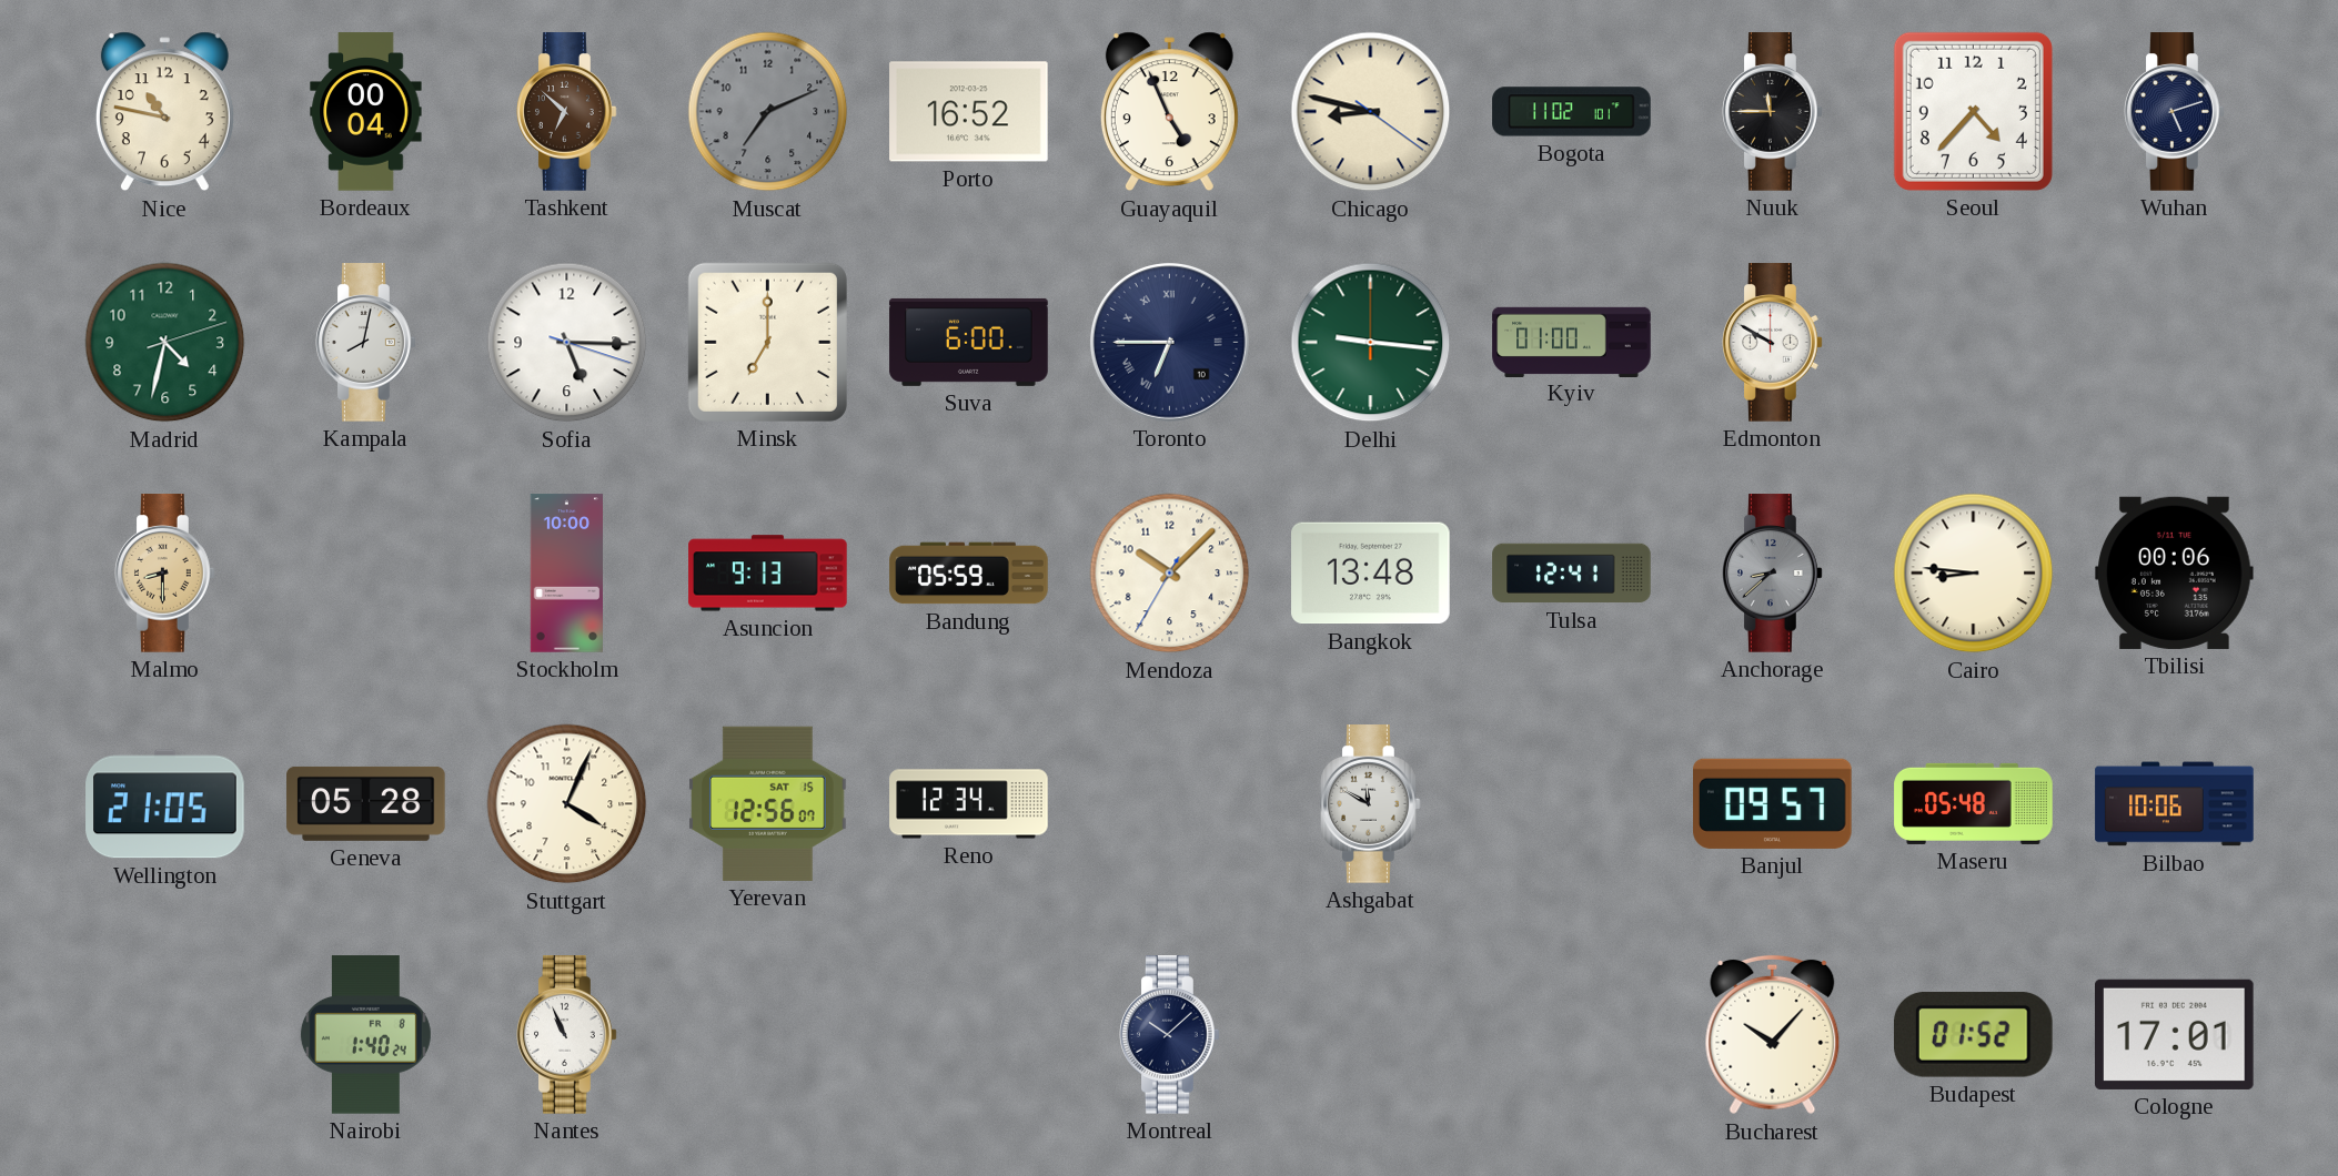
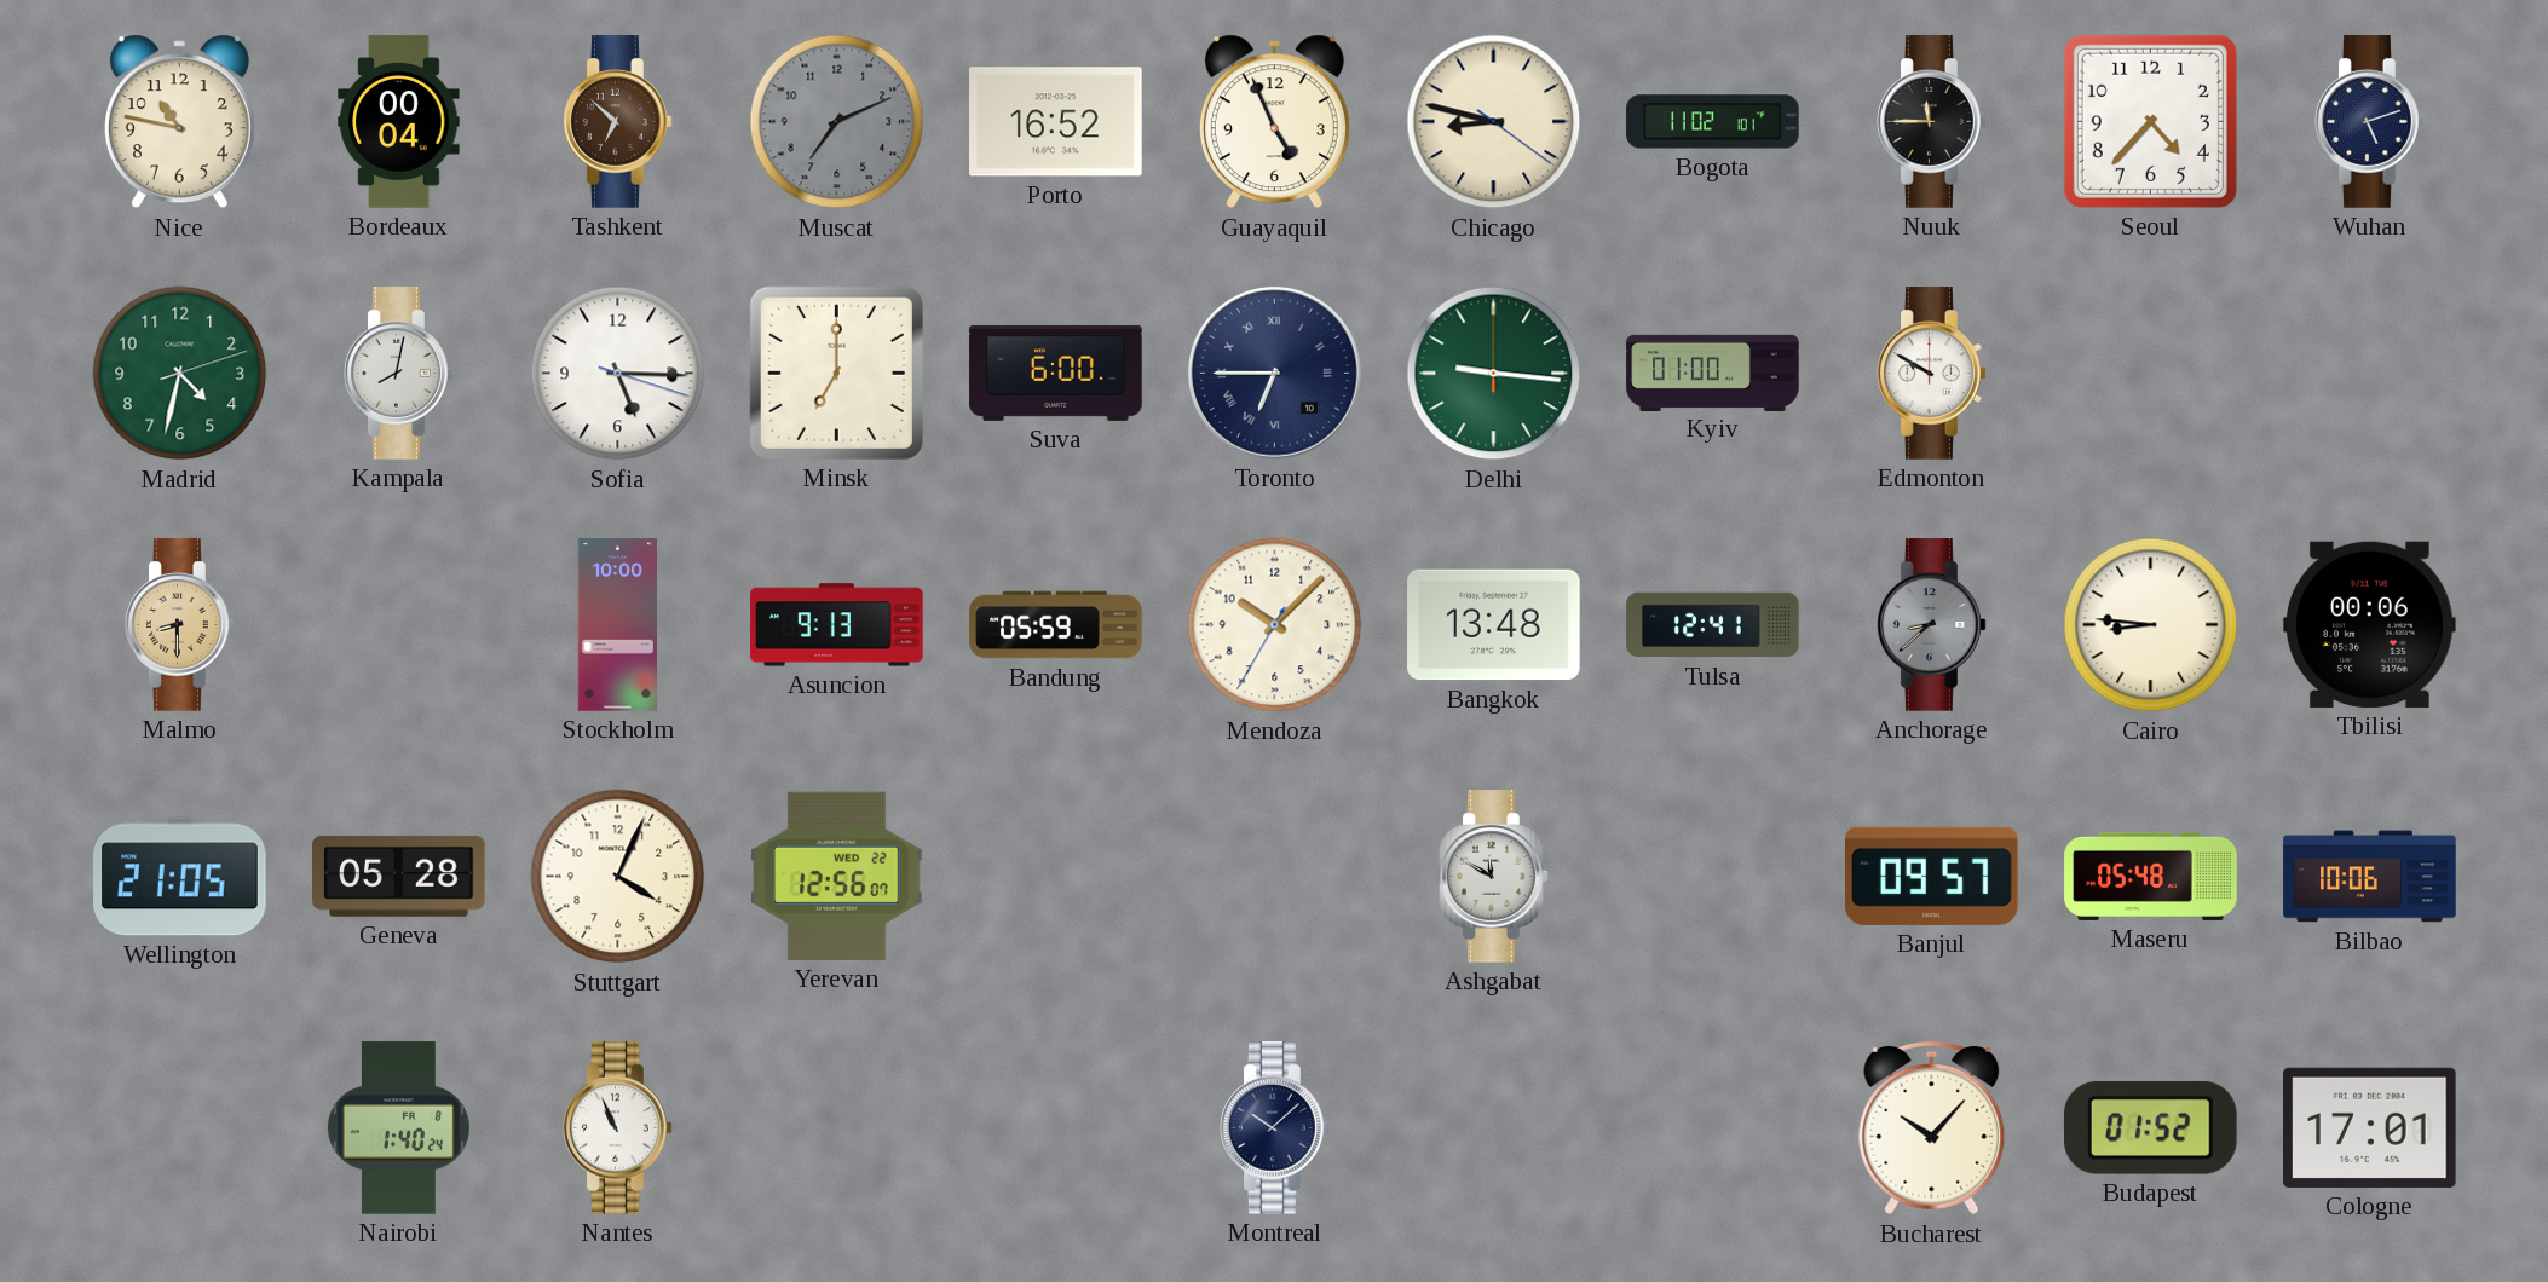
Yerevan date: SAT 15 -> WED 22 (837, 876)
Reno: 12:34 -> none (969, 804)
